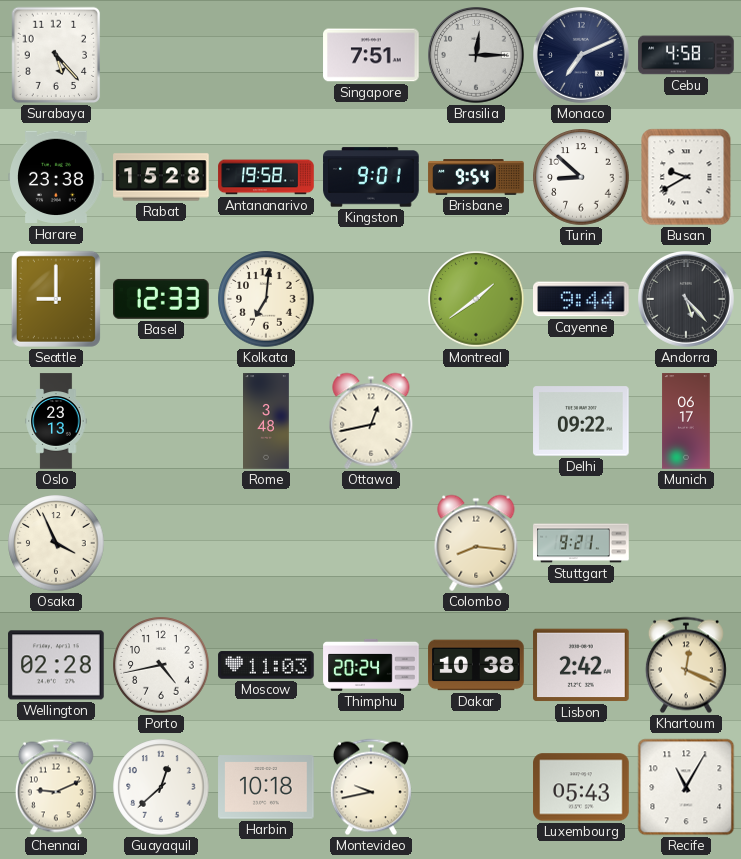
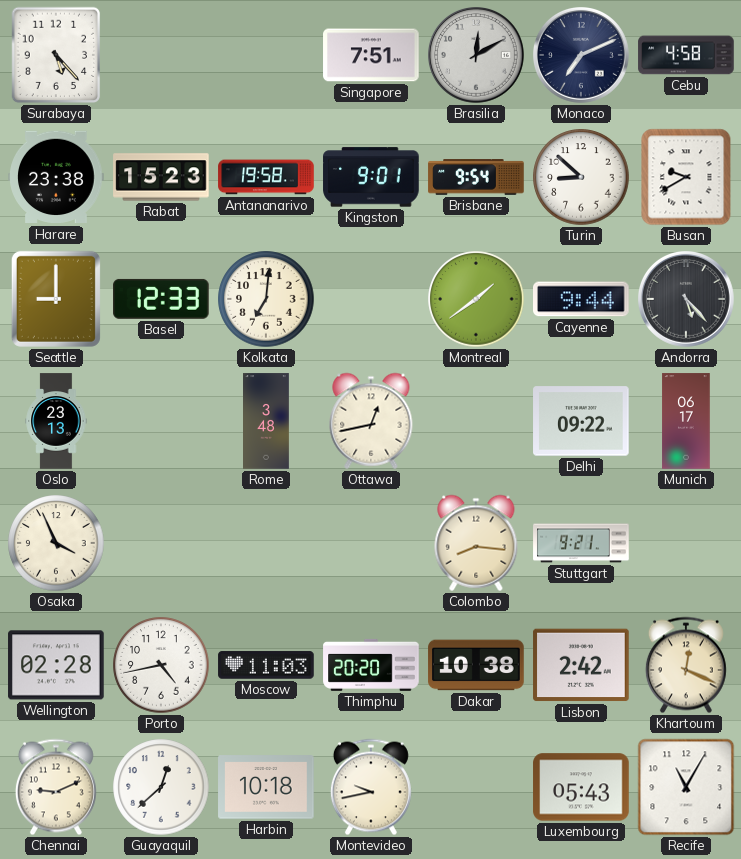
Brasilia: 12:15 -> 12:10 (477, 56)
Rabat: 15:28 -> 15:23 (161, 177)
Thimphu: 20:24 -> 20:20 (371, 665)
